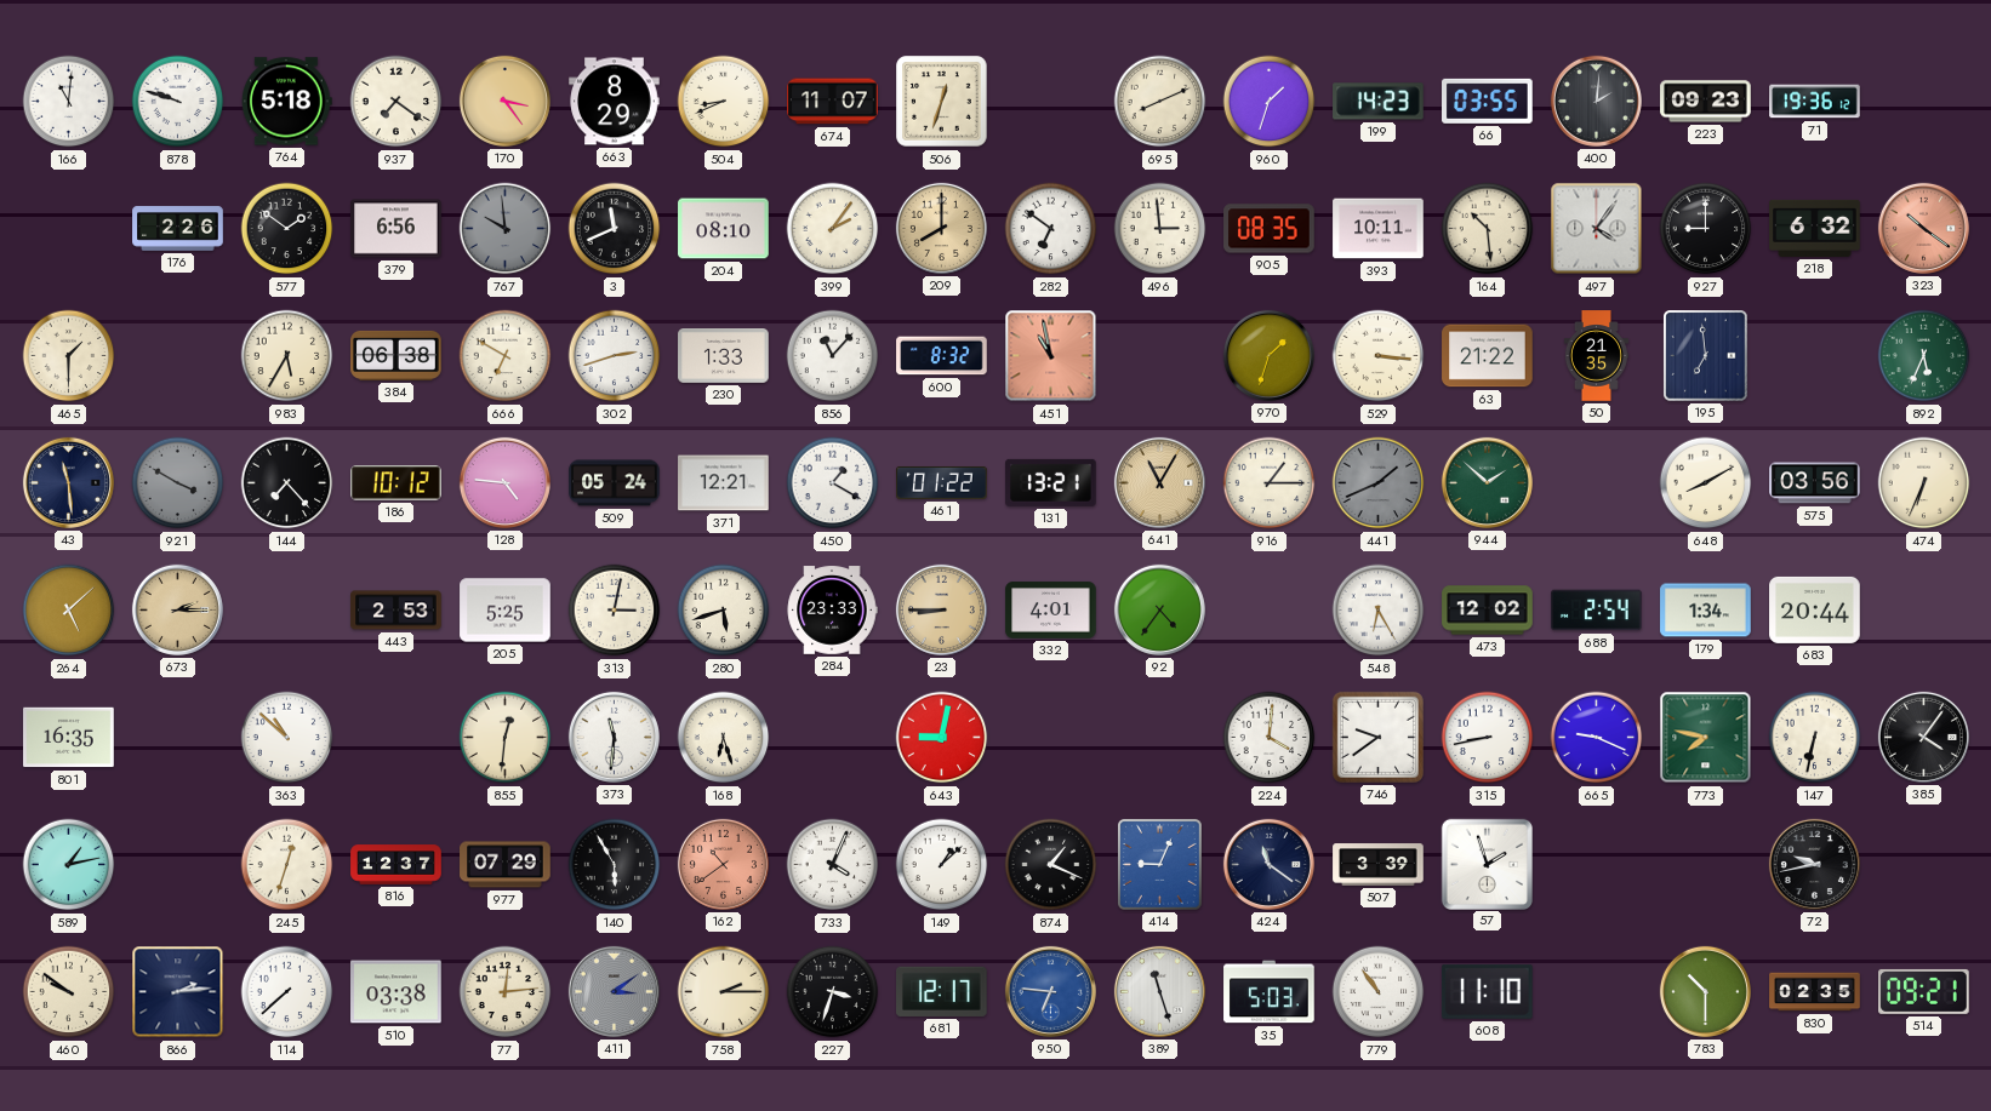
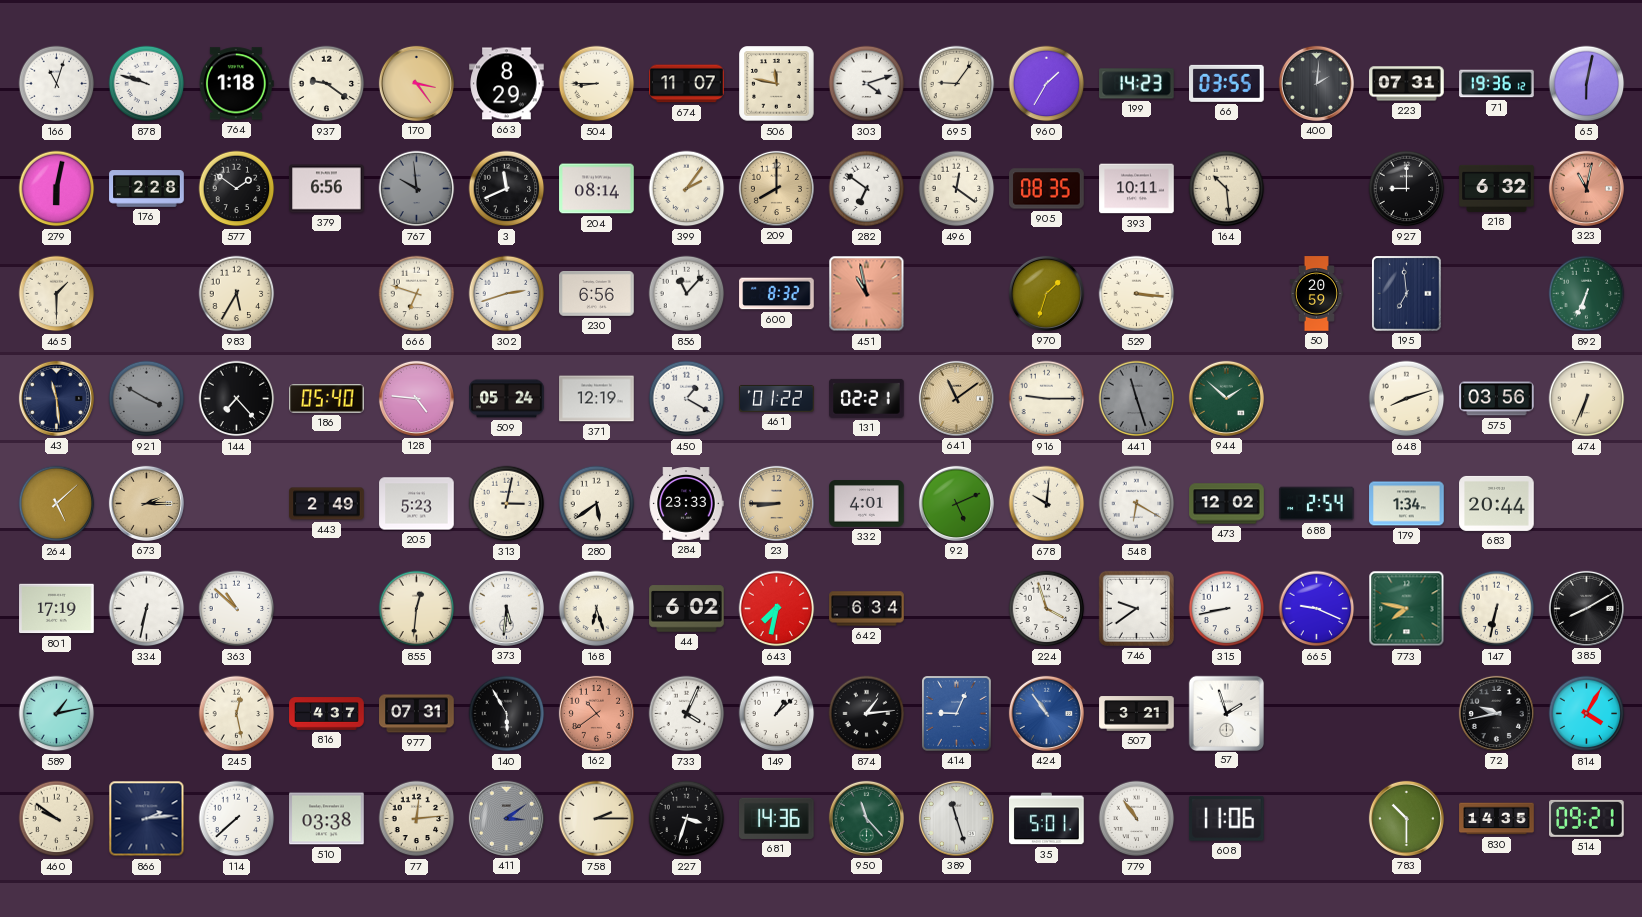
166: 11:01 -> 11:03 (57, 84)
764: 5:18 -> 1:18 (236, 84)
937: 7:21 -> 9:21 (327, 84)
504: 8:41 -> 8:45 (597, 84)
506: 12:33 -> 11:47 (777, 84)
303: none -> 4:12 (867, 84)
695: 8:11 -> 9:06 (957, 84)
960: 1:33 -> 1:35 (1047, 84)
223: 09:23 -> 07:31 (1407, 84)
65: none -> 6:02 (1587, 84)
279: none -> 6:02 (57, 189)
176: 2:26 -> 2:28 (147, 189)
204: 08:10 -> 08:14 (597, 189)
496: 2:59 -> 12:21 (957, 189)
497: 4:06 -> none (1597, 229)
323: 10:21 -> 11:02 (1586, 188)
384: 06:38 -> none (397, 355)
666: 6:50 -> 6:48 (417, 294)
230: 1:33 -> 6:56 (597, 294)
63: 21:22 -> none (1488, 356)
50: 21:35 -> 20:59 (1316, 294)
892: 5:34 -> 6:34 (1587, 294)
186: 10:12 -> 05:40 (327, 399)
371: 12:21 -> 12:19 (597, 399)
131: 13:21 -> 02:21 (867, 398)
641: 11:05 -> 11:09 (956, 398)
916: 1:15 -> 9:15 (1047, 399)
441: 1:41 -> 11:27 (1137, 399)
648: 8:10 -> 8:12 (1407, 399)
443: 2:53 -> 2:49 (327, 504)
205: 5:25 -> 5:23 (417, 504)
280: 5:42 -> 5:39 (597, 504)
92: 4:36 -> 5:11 (956, 503)
678: none -> 10:01 (1047, 504)
548: 6:25 -> 6:20 (1137, 504)
801: 16:35 -> 17:19 (57, 609)
334: none -> 6:32 (147, 609)
373: 11:31 -> 5:31 (506, 608)
44: none -> 6:02 (687, 609)
643: 9:02 -> 7:32 (777, 609)
642: none -> 6:34 (867, 609)
224: 4:01 -> 3:57 (1047, 609)
385: 4:06 -> 8:10 (1586, 608)
245: 12:33 -> 12:28 (237, 714)
816: 12:37 -> 4:37 (327, 714)
977: 07:29 -> 07:31 (417, 714)
874: 1:19 -> 1:14 (867, 714)
424: 11:21 -> 10:54 (1046, 713)
424 dial: navy -> blue (1046, 713)
507: 3:39 -> 3:21 (1137, 714)
814: none -> 4:05 (1587, 714)
681: 12:17 -> 14:36 (777, 818)
950: 6:46 -> 11:23 (866, 818)
950 dial: blue -> green (866, 818)
35: 5:03 -> 5:01 (1047, 819)
608: 11:10 -> 11:06 (1226, 818)
830: 02:35 -> 14:35 (1497, 819)
